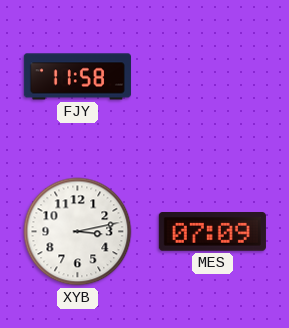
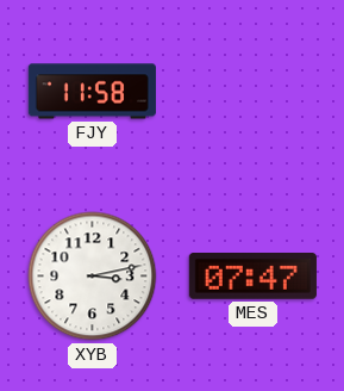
MES: 07:09 -> 07:47 (252, 277)
